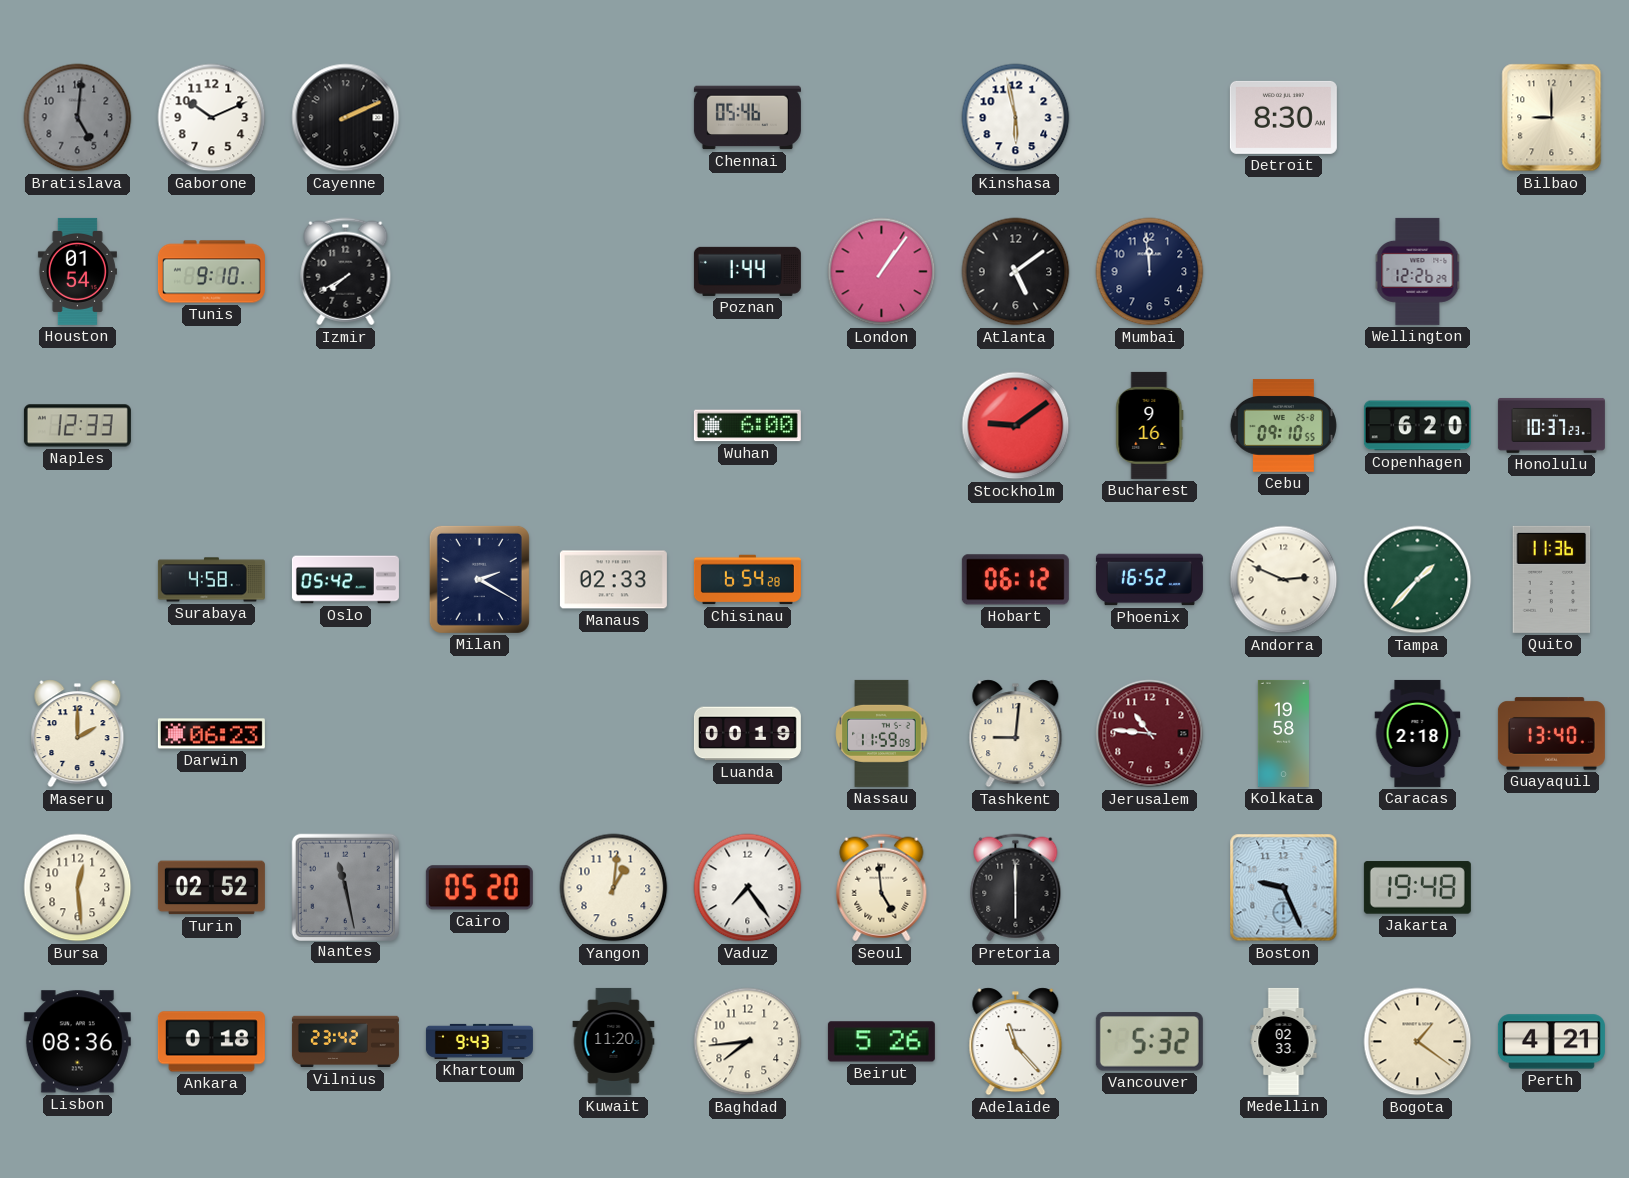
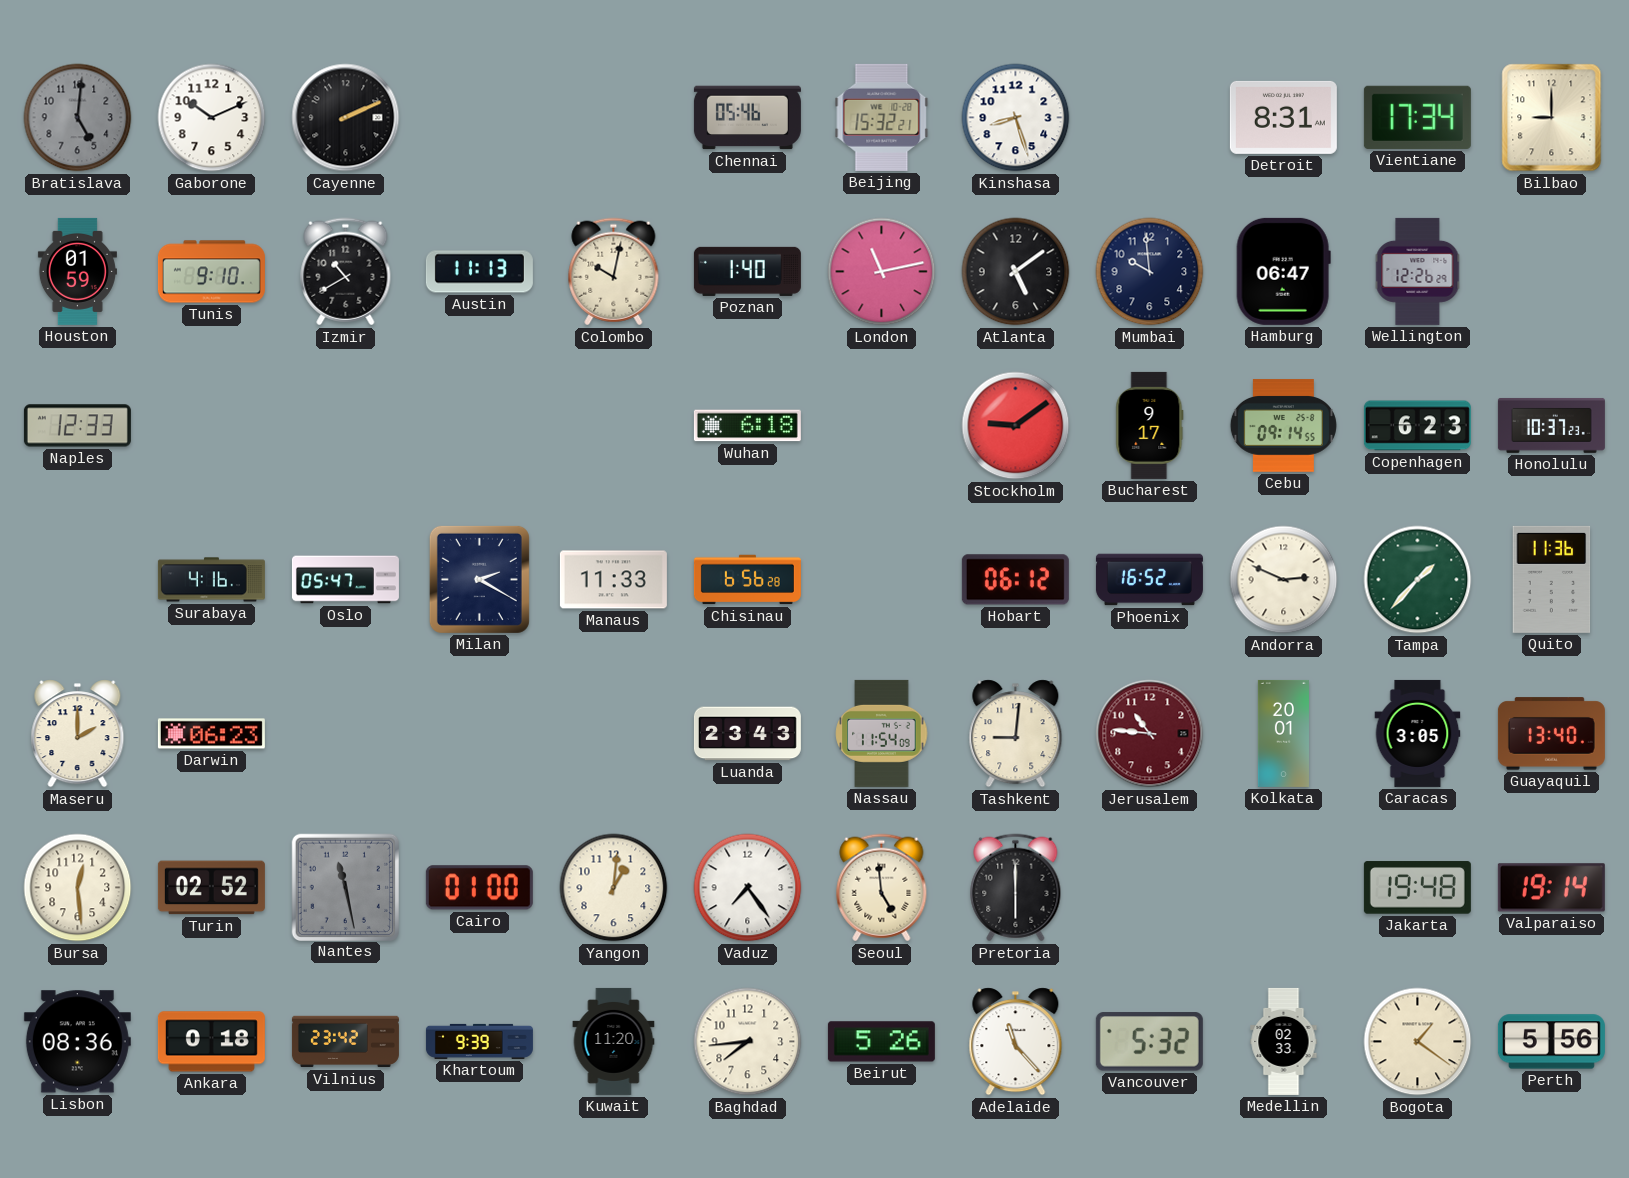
Beijing: none -> 15:32 (882, 117)
Kinshasa: 5:58 -> 8:27 (1016, 118)
Detroit: 8:30 -> 8:31 (1283, 117)
Vientiane: none -> 17:34 (1417, 117)
Houston: 01:54 -> 01:59 (77, 271)
Izmir: 7:40 -> 10:40 (346, 272)
Austin: none -> 11:13 (479, 272)
Colombo: none -> 10:02 (614, 272)
Poznan: 1:44 -> 1:40 (747, 271)
London: 1:06 -> 11:13 (882, 272)
Mumbai: 11:59 -> 9:59 (1150, 272)
Hamburg: none -> 06:47 (1283, 271)
Wuhan: 6:00 -> 6:18 (747, 426)
Bucharest: 9:16 -> 9:17 (1150, 425)
Cebu: 09:10 -> 09:14 (1283, 426)
Copenhagen: 6:20 -> 6:23 (1417, 426)
Surabaya: 4:58 -> 4:16 (211, 580)
Oslo: 05:42 -> 05:47 (345, 580)
Manaus: 02:33 -> 11:33 (613, 580)
Chisinau: 6:54 -> 6:56 (747, 580)
Luanda: 00:19 -> 23:43 (747, 734)
Nassau: 11:59 -> 11:54 (882, 733)
Kolkata: 19:58 -> 20:01 (1283, 733)
Caracas: 2:18 -> 3:05 (1418, 733)
Cairo: 05:20 -> 01:00 (479, 888)
Boston: 9:26 -> none (1284, 888)
Valparaiso: none -> 19:14 (1551, 888)
Khartoum: 9:43 -> 9:39 (479, 1041)
Perth: 4:21 -> 5:56 (1551, 1042)
